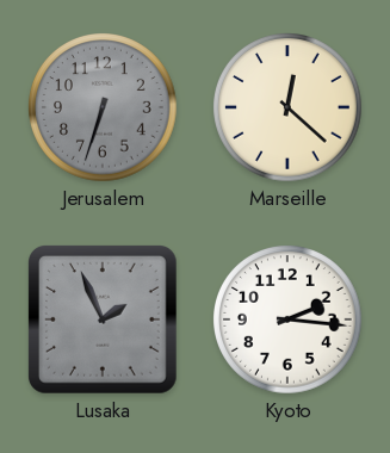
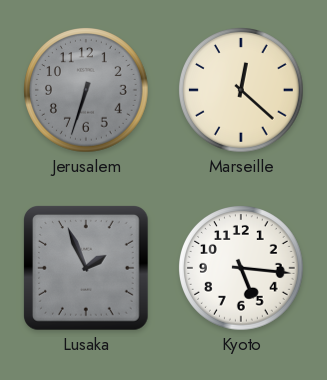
Kyoto: 2:16 -> 5:16 (242, 269)
